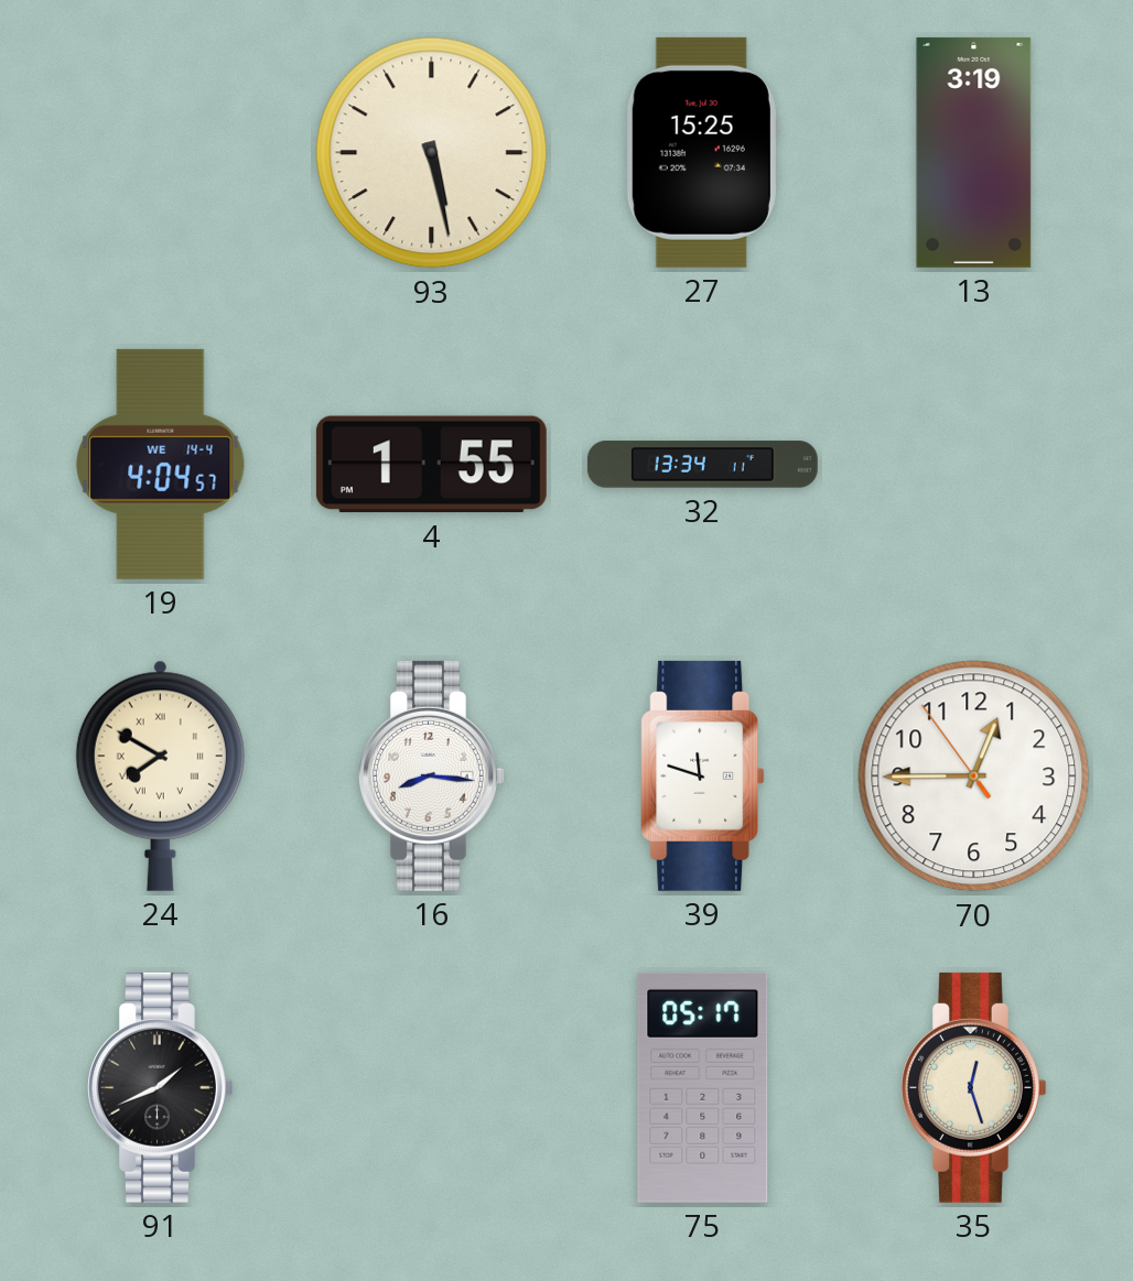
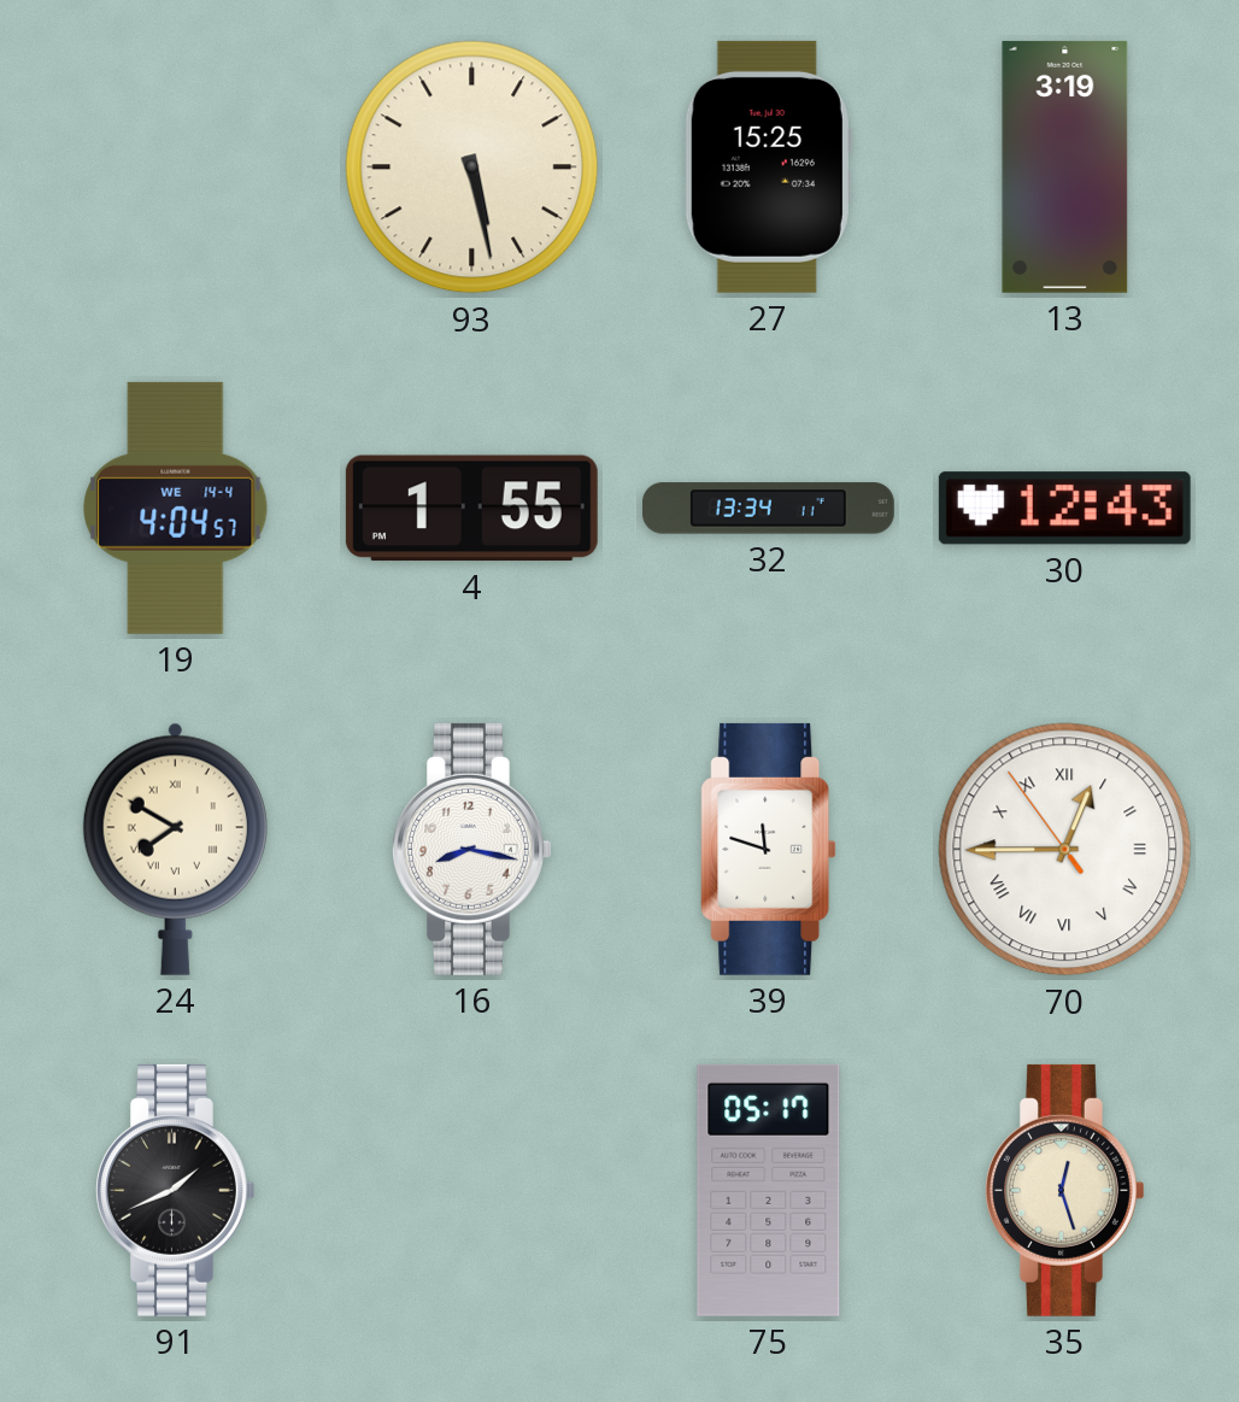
30: none -> 12:43 (1064, 509)
16: 8:16 -> 8:17 (472, 849)
70 numerals: Arabic -> Roman (1065, 850)
